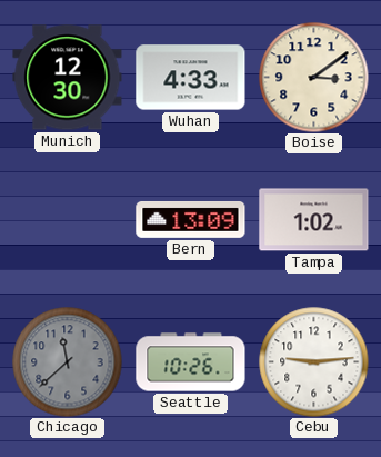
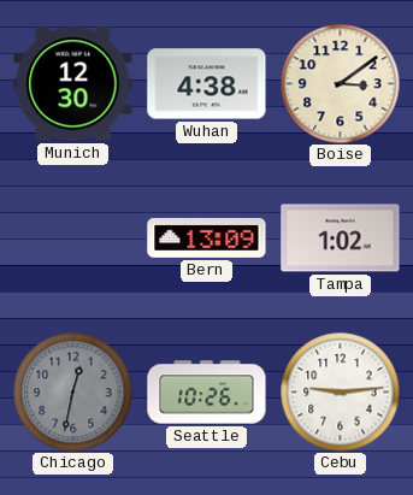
Wuhan: 4:33 -> 4:38 (207, 84)
Chicago: 11:38 -> 12:32 (73, 393)
